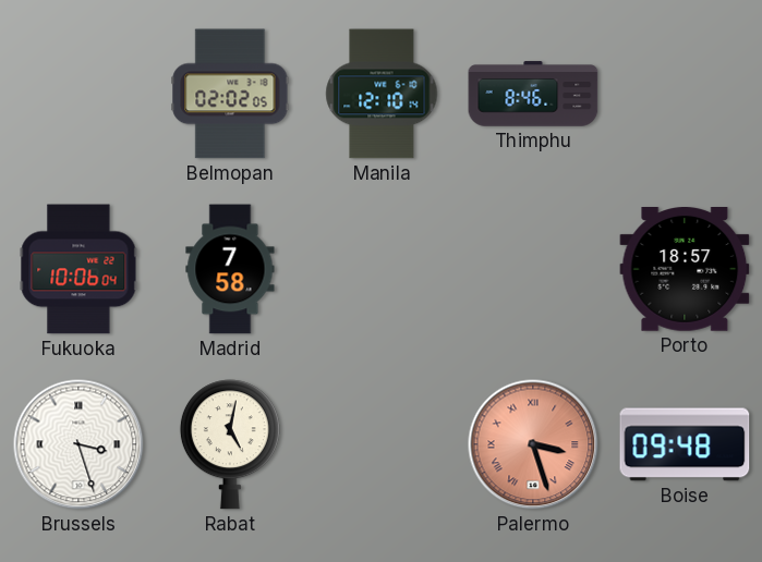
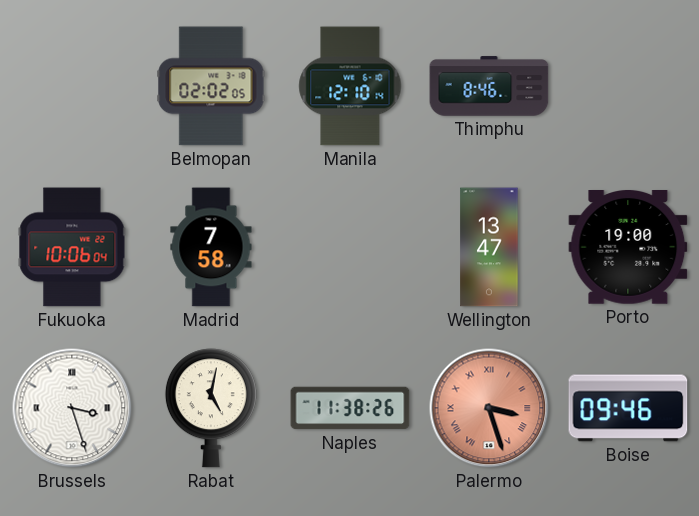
Wellington: none -> 13:47 (489, 247)
Porto: 18:57 -> 19:00 (628, 248)
Naples: none -> 11:38 (350, 408)
Boise: 09:48 -> 09:46 (628, 408)
